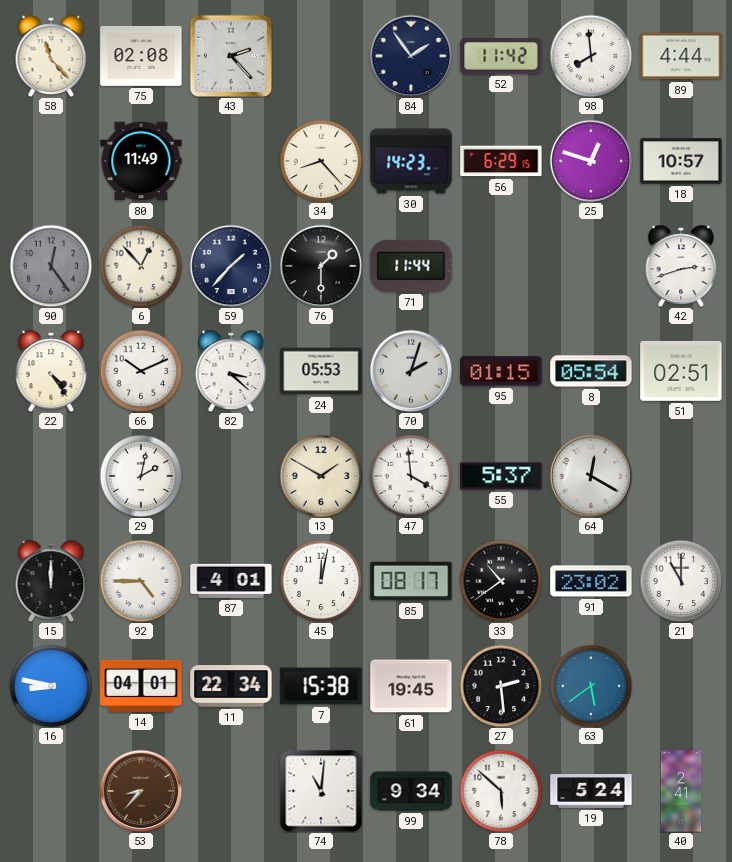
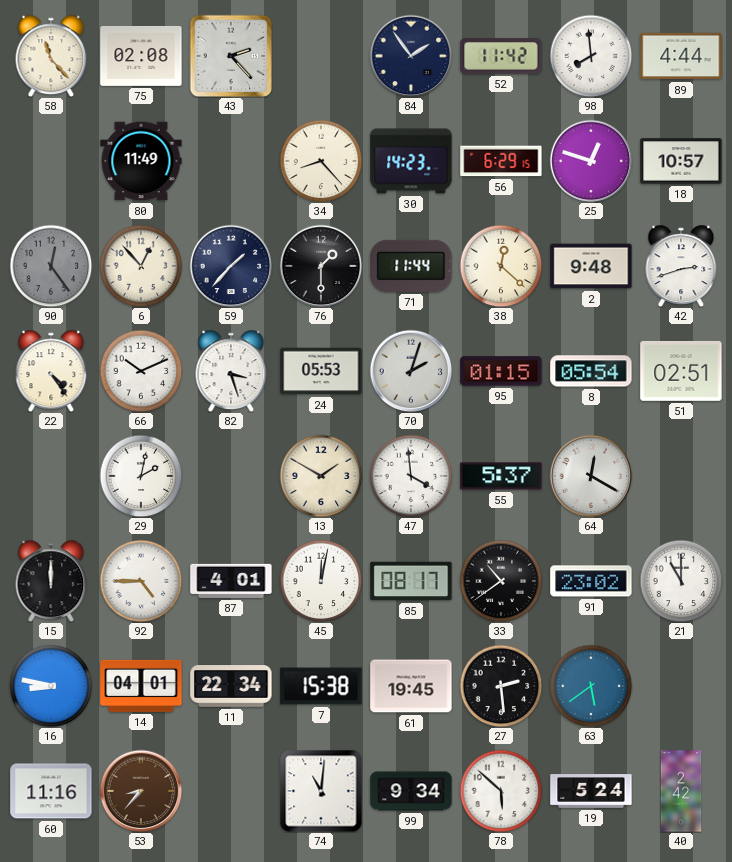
38: none -> 12:22 (501, 266)
2: none -> 9:48 (591, 266)
82: 3:22 -> 3:27 (231, 370)
60: none -> 11:16 (51, 791)
40: 2:41 -> 2:42 (681, 791)
